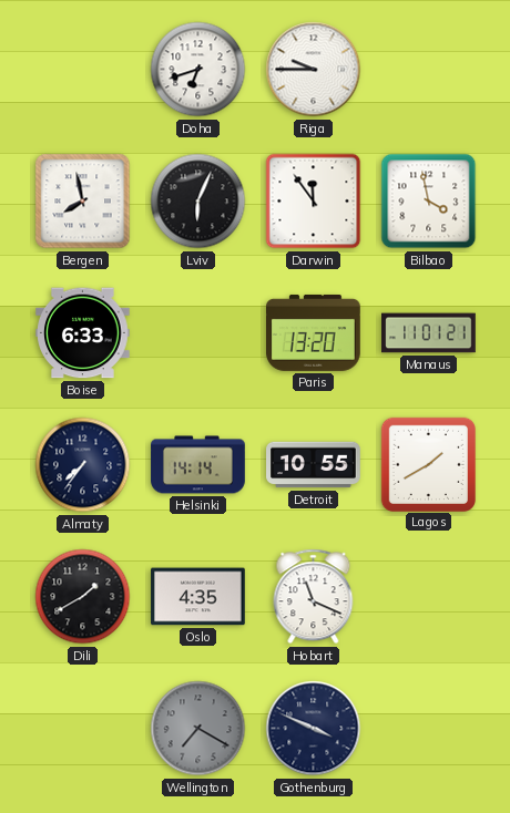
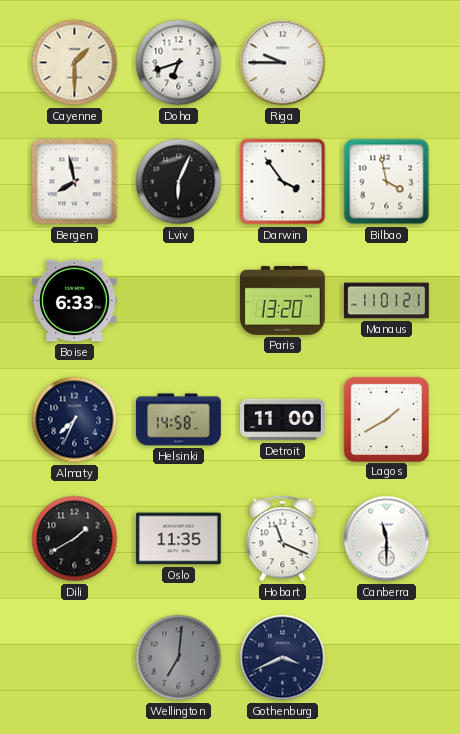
Cayenne: none -> 1:30 (75, 63)
Darwin: 11:54 -> 3:54 (283, 182)
Almaty: 7:36 -> 7:34 (75, 420)
Helsinki: 14:14 -> 14:58 (179, 420)
Detroit: 10:55 -> 11:00 (283, 420)
Oslo: 4:35 -> 11:35 (179, 539)
Canberra: none -> 11:30 (387, 539)
Wellington: 7:20 -> 7:01 (179, 658)
Gothenburg: 3:49 -> 3:41 (283, 658)
